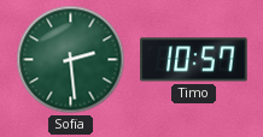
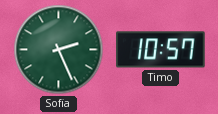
Sofia: 2:29 -> 2:26 (59, 50)
